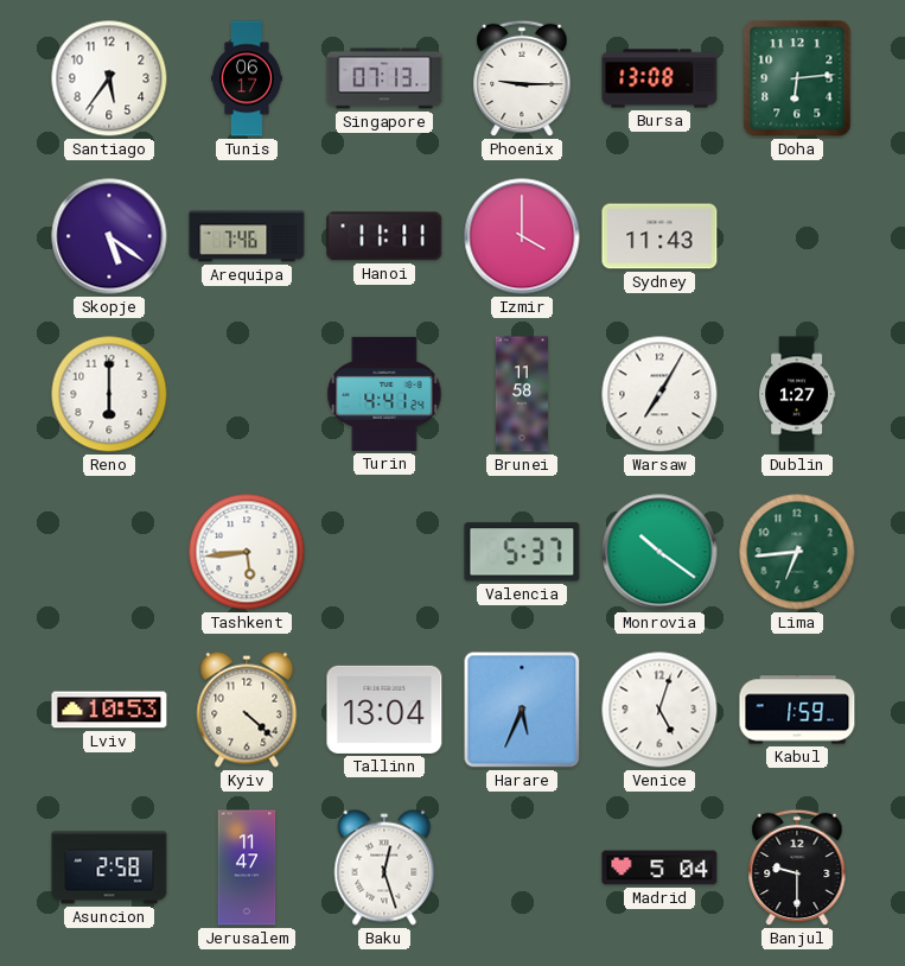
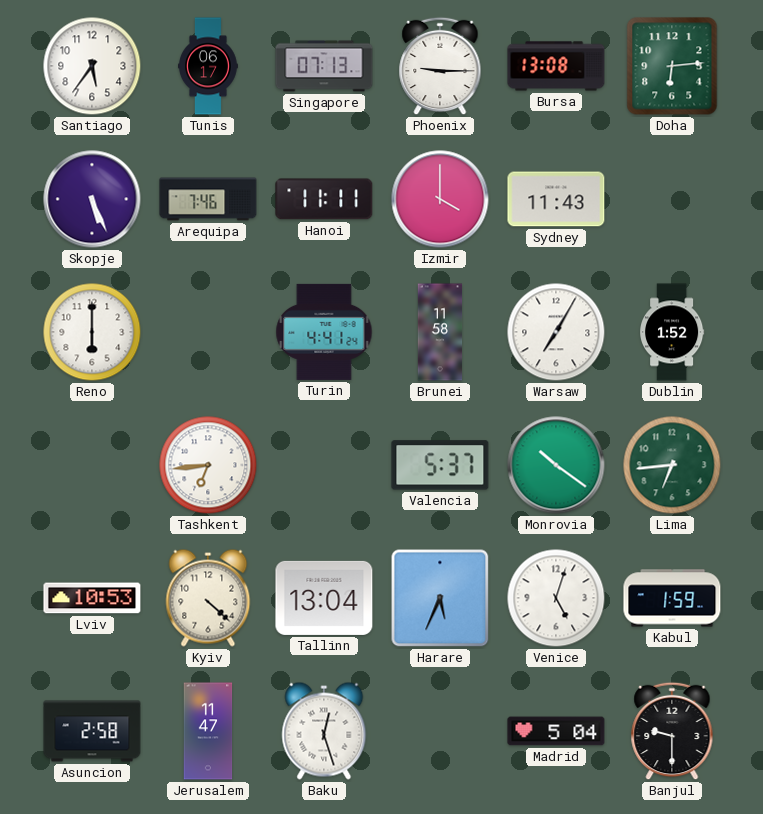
Skopje: 5:21 -> 5:26 (92, 199)
Dublin: 1:27 -> 1:52 (673, 332)
Tashkent: 5:44 -> 6:44 (208, 465)
